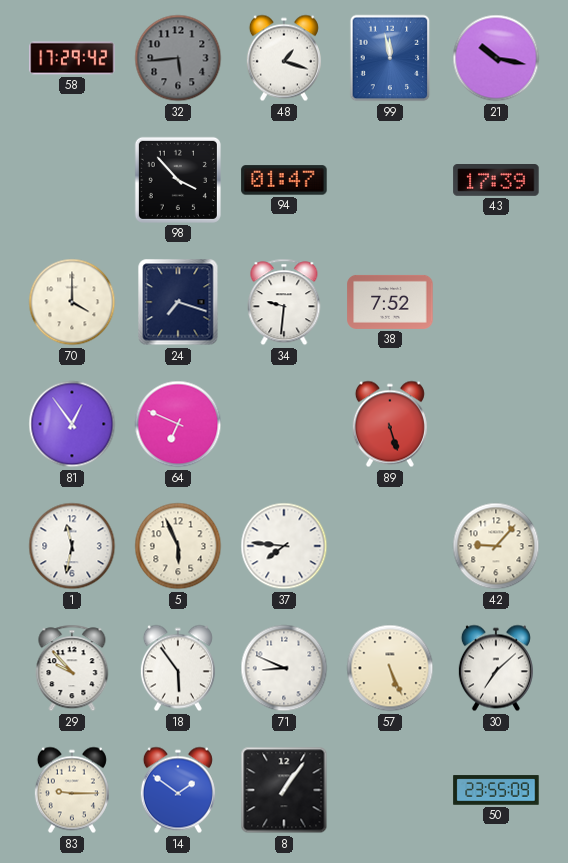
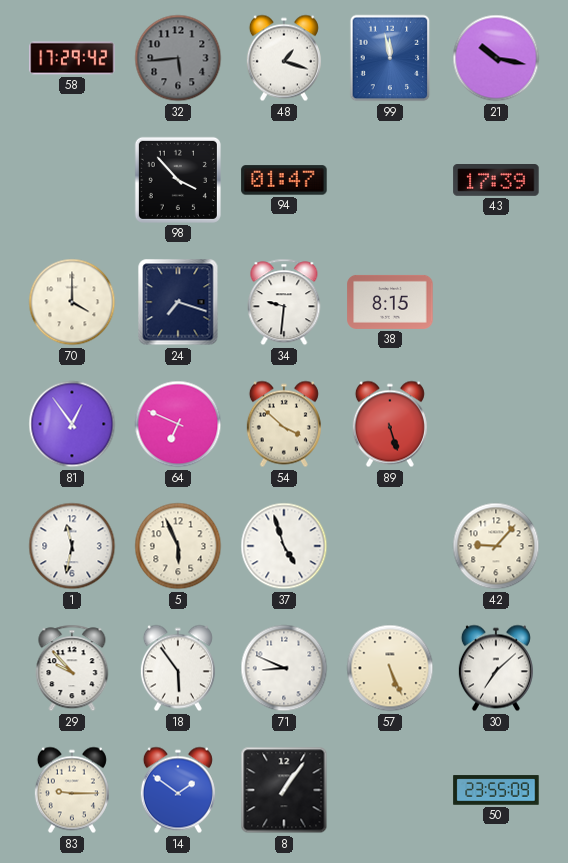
38: 7:52 -> 8:15 (390, 302)
54: none -> 3:52 (284, 424)
37: 7:46 -> 4:57 (284, 546)
